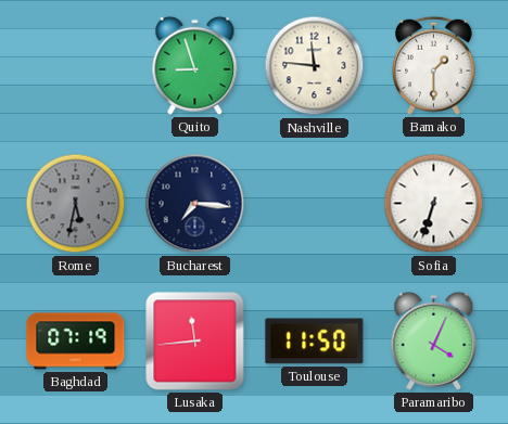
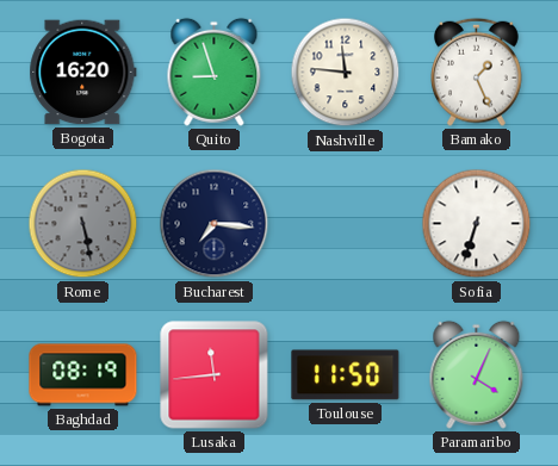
Bogota: none -> 16:20 (83, 73)
Bamako: 1:30 -> 1:26 (477, 72)
Rome: 5:32 -> 5:28 (83, 224)
Baghdad: 07:19 -> 08:19 (83, 375)
